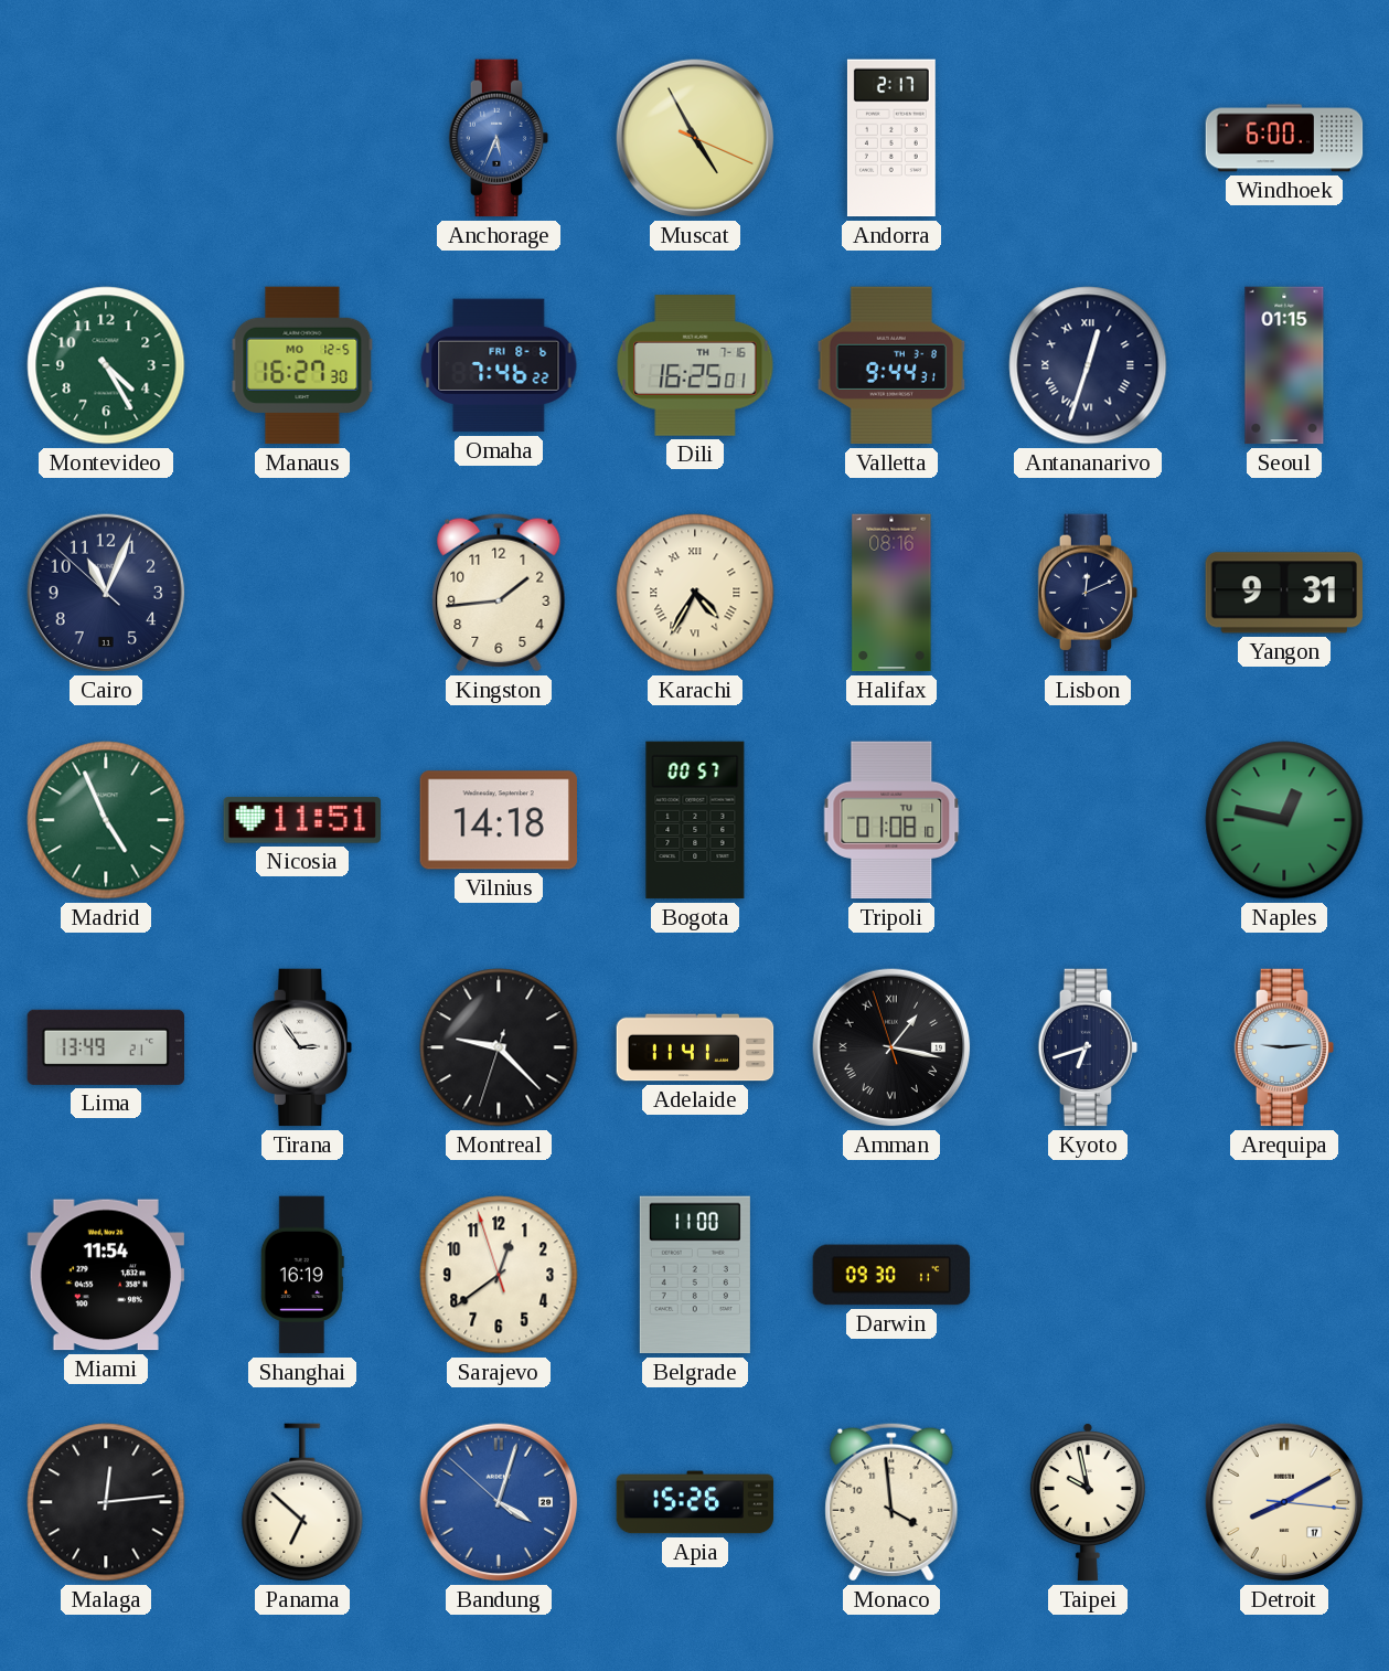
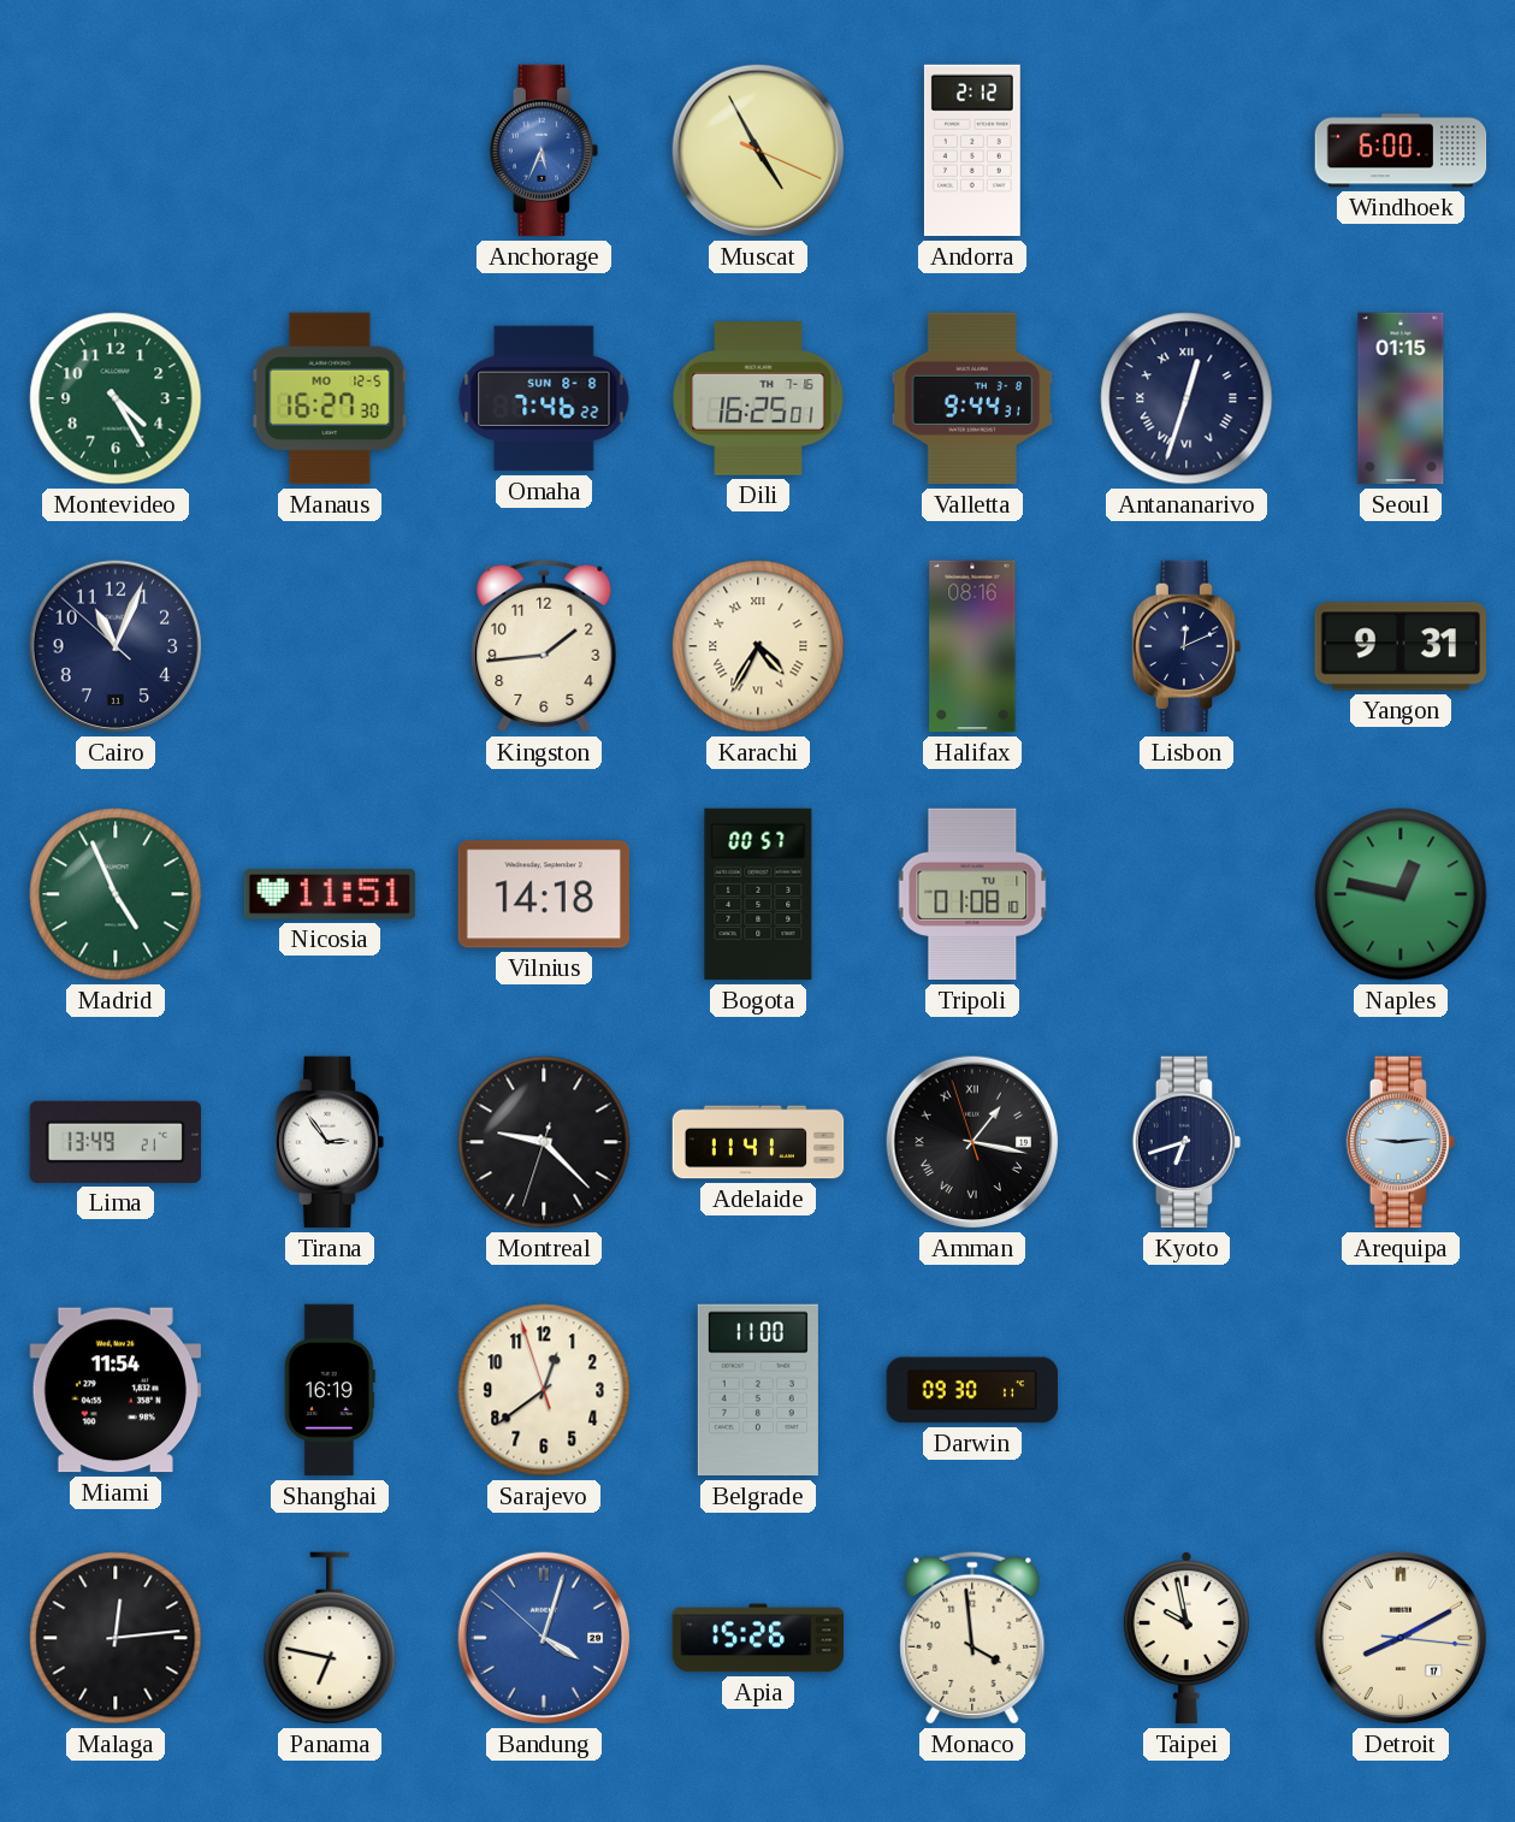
Andorra: 2:17 -> 2:12 (972, 150)
Omaha date: FRI 8-6 -> SUN 8-8 (544, 398)
Panama: 6:52 -> 6:47 (330, 1638)
